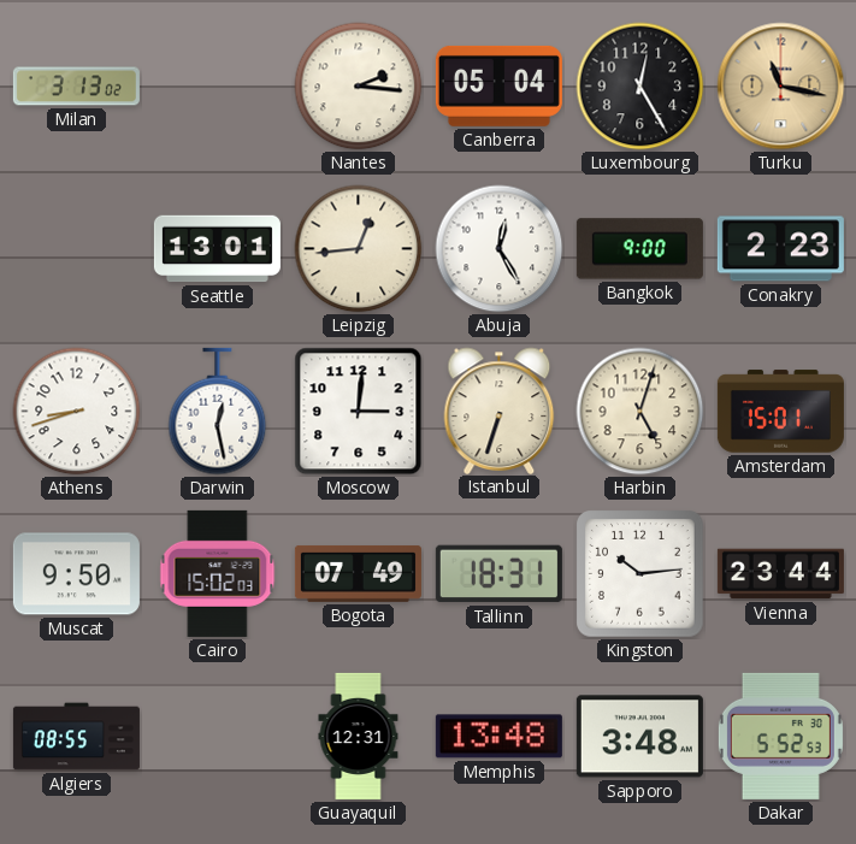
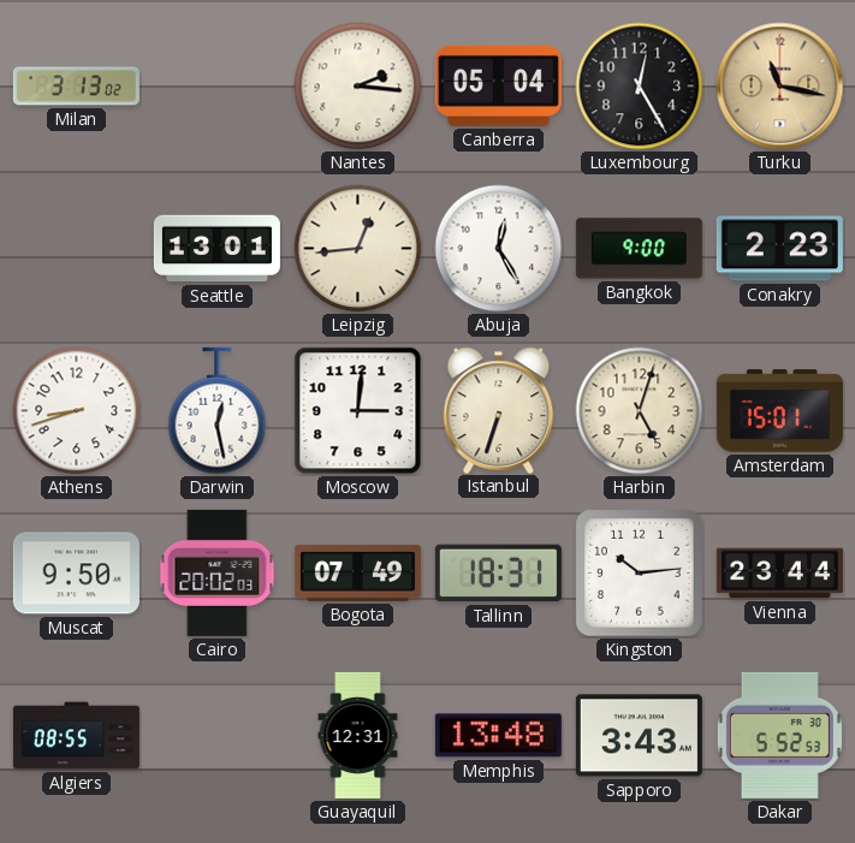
Cairo: 15:02 -> 20:02 (218, 572)
Sapporo: 3:48 -> 3:43 (639, 736)
